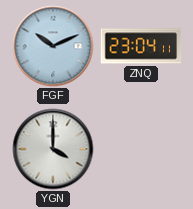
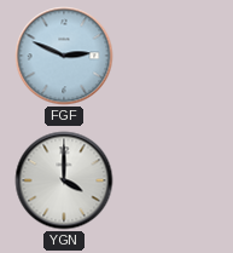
FGF: 10:11 -> 2:49 (64, 56)
ZNQ: 23:04 -> none (141, 46)
